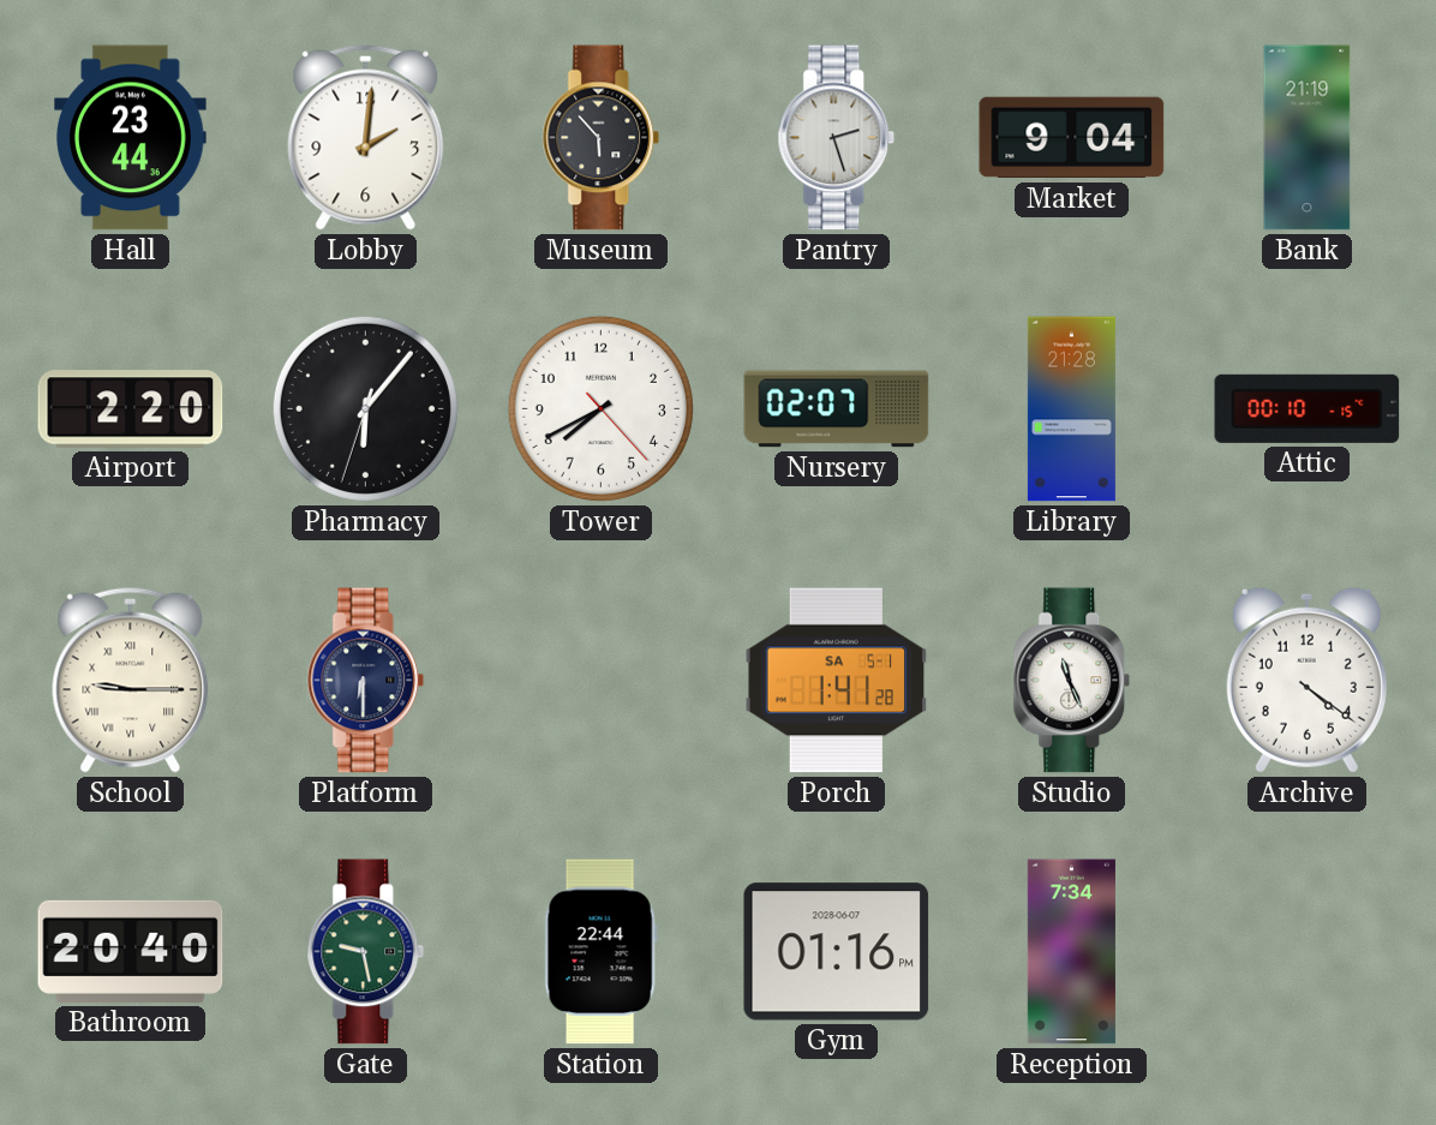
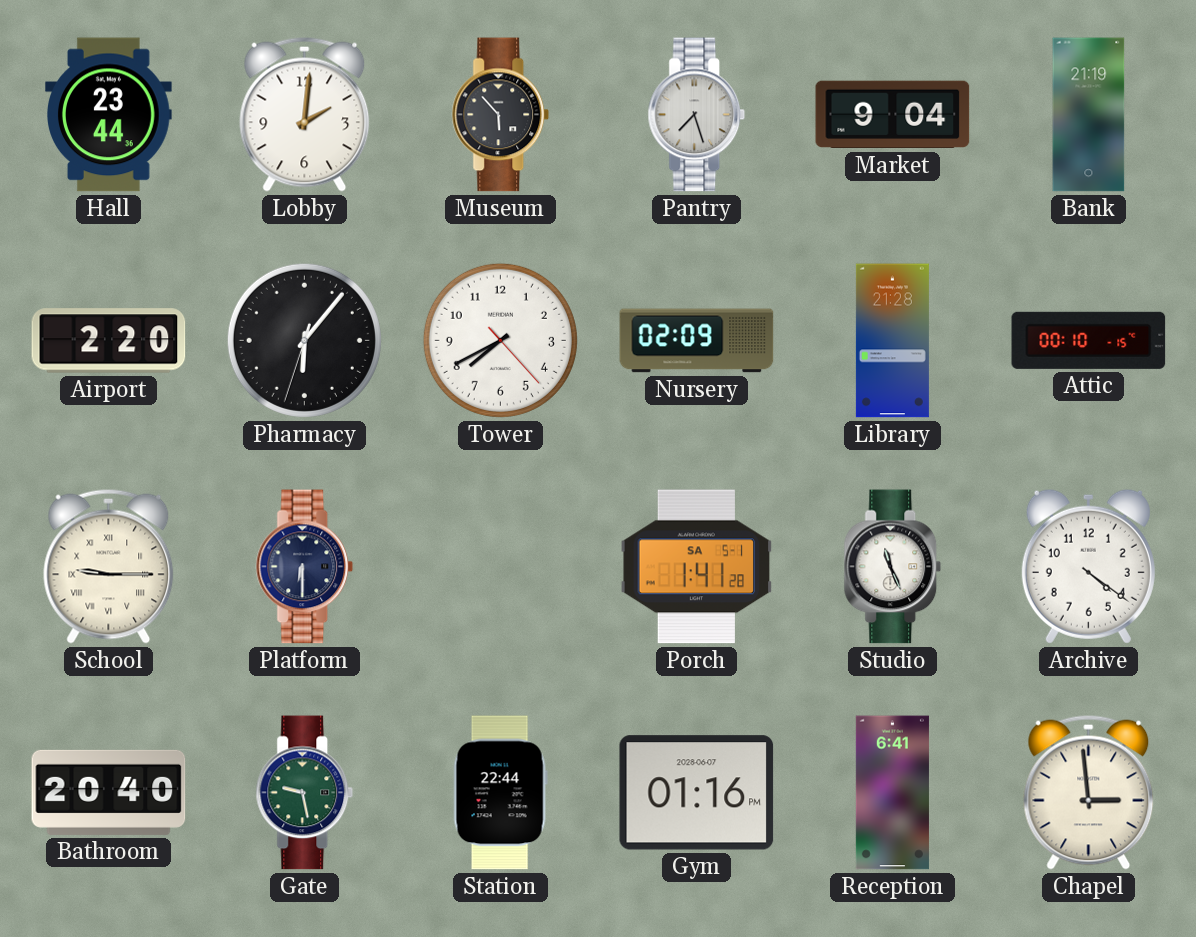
Pantry: 2:27 -> 7:27 (697, 115)
Nursery: 02:07 -> 02:09 (697, 341)
Reception: 7:34 -> 6:41 (892, 793)
Chapel: none -> 2:59 (1089, 792)
